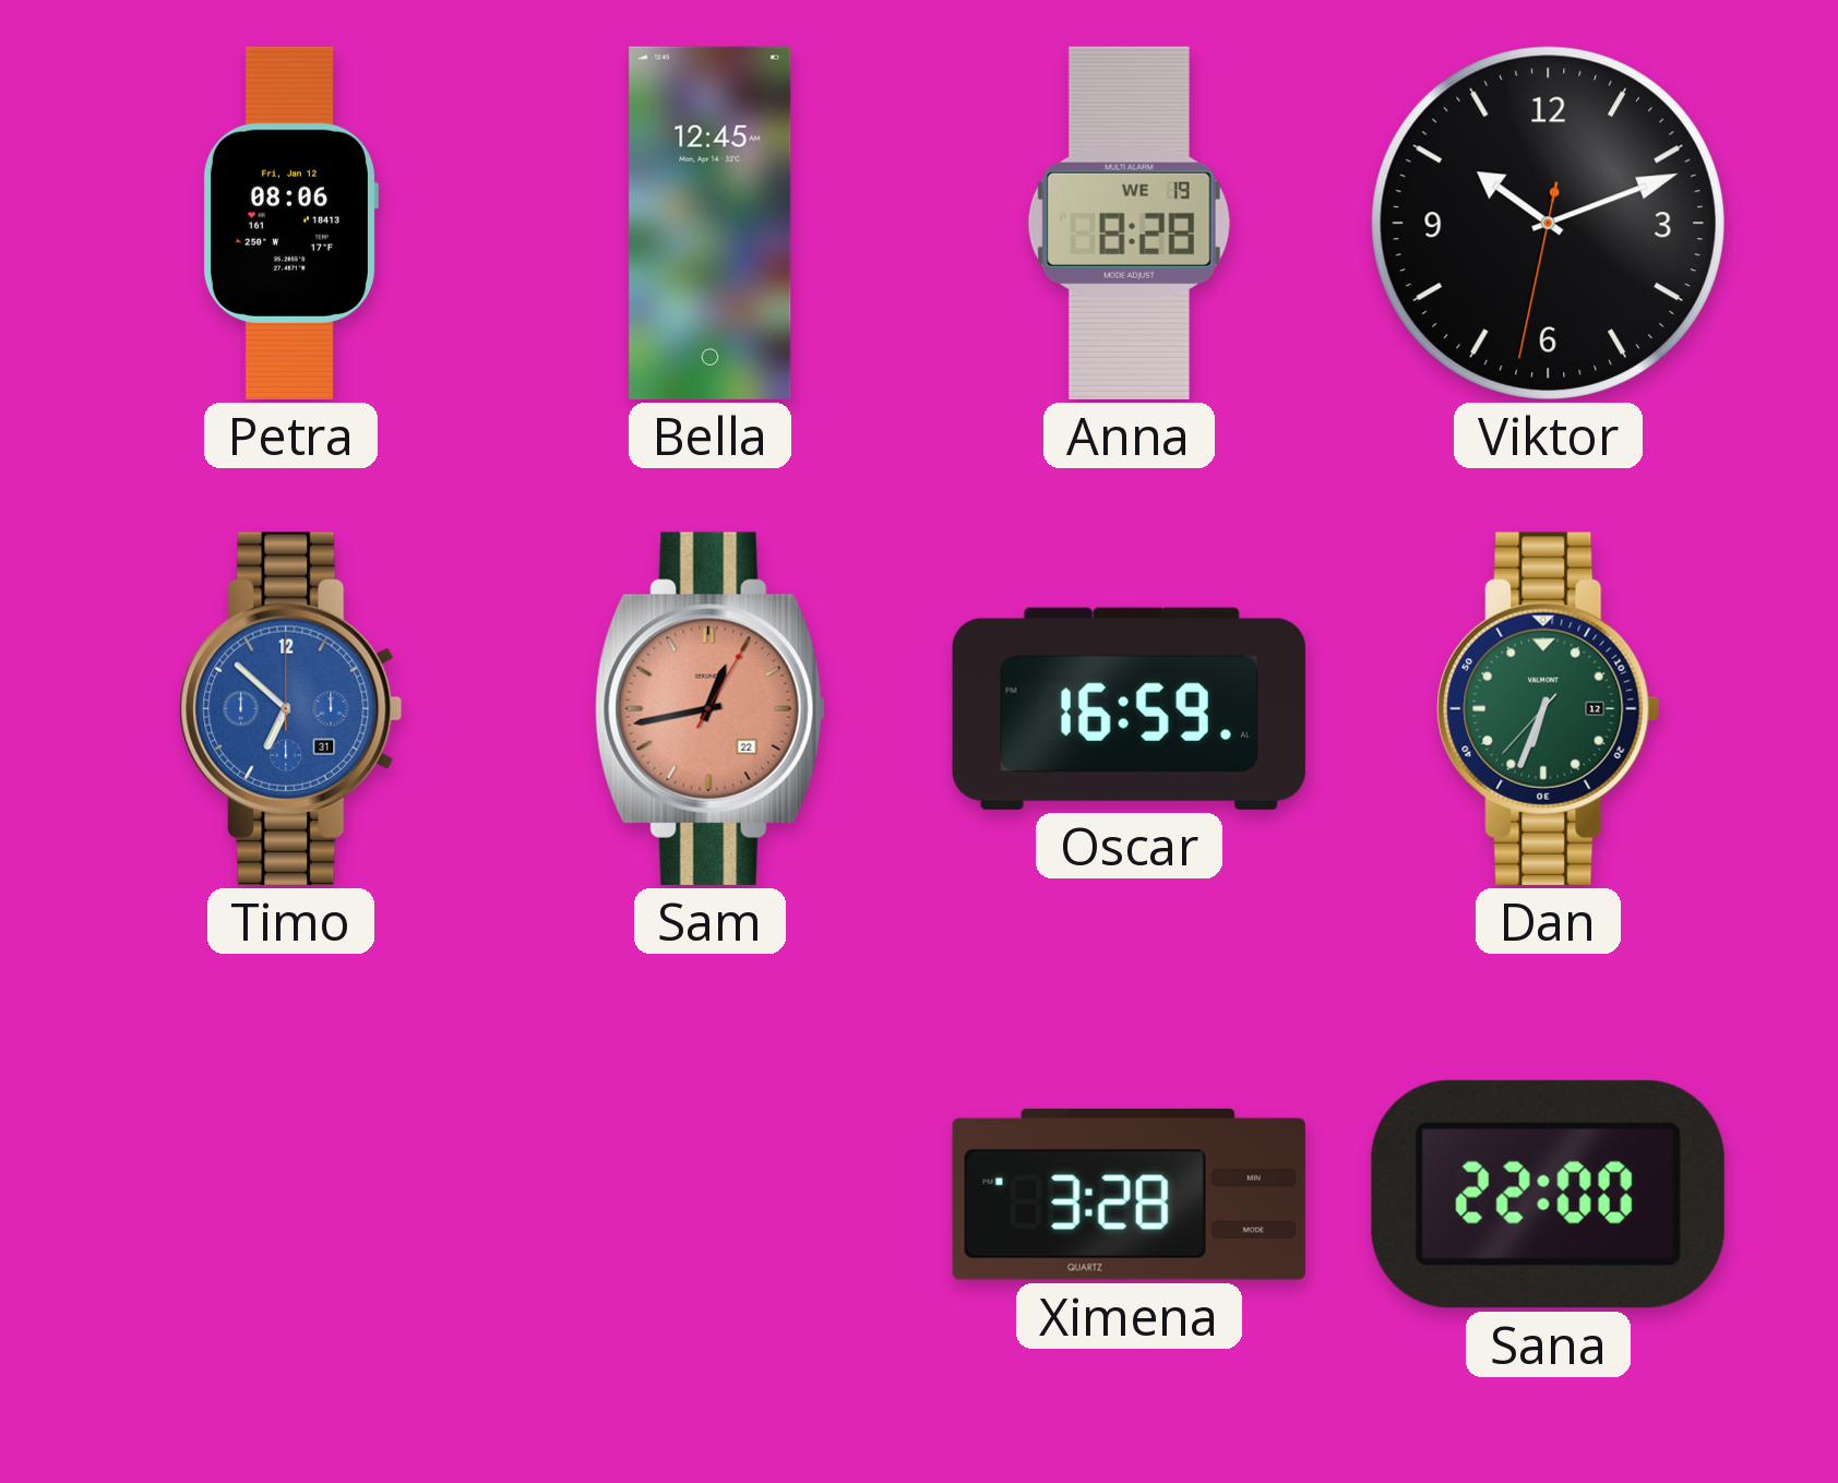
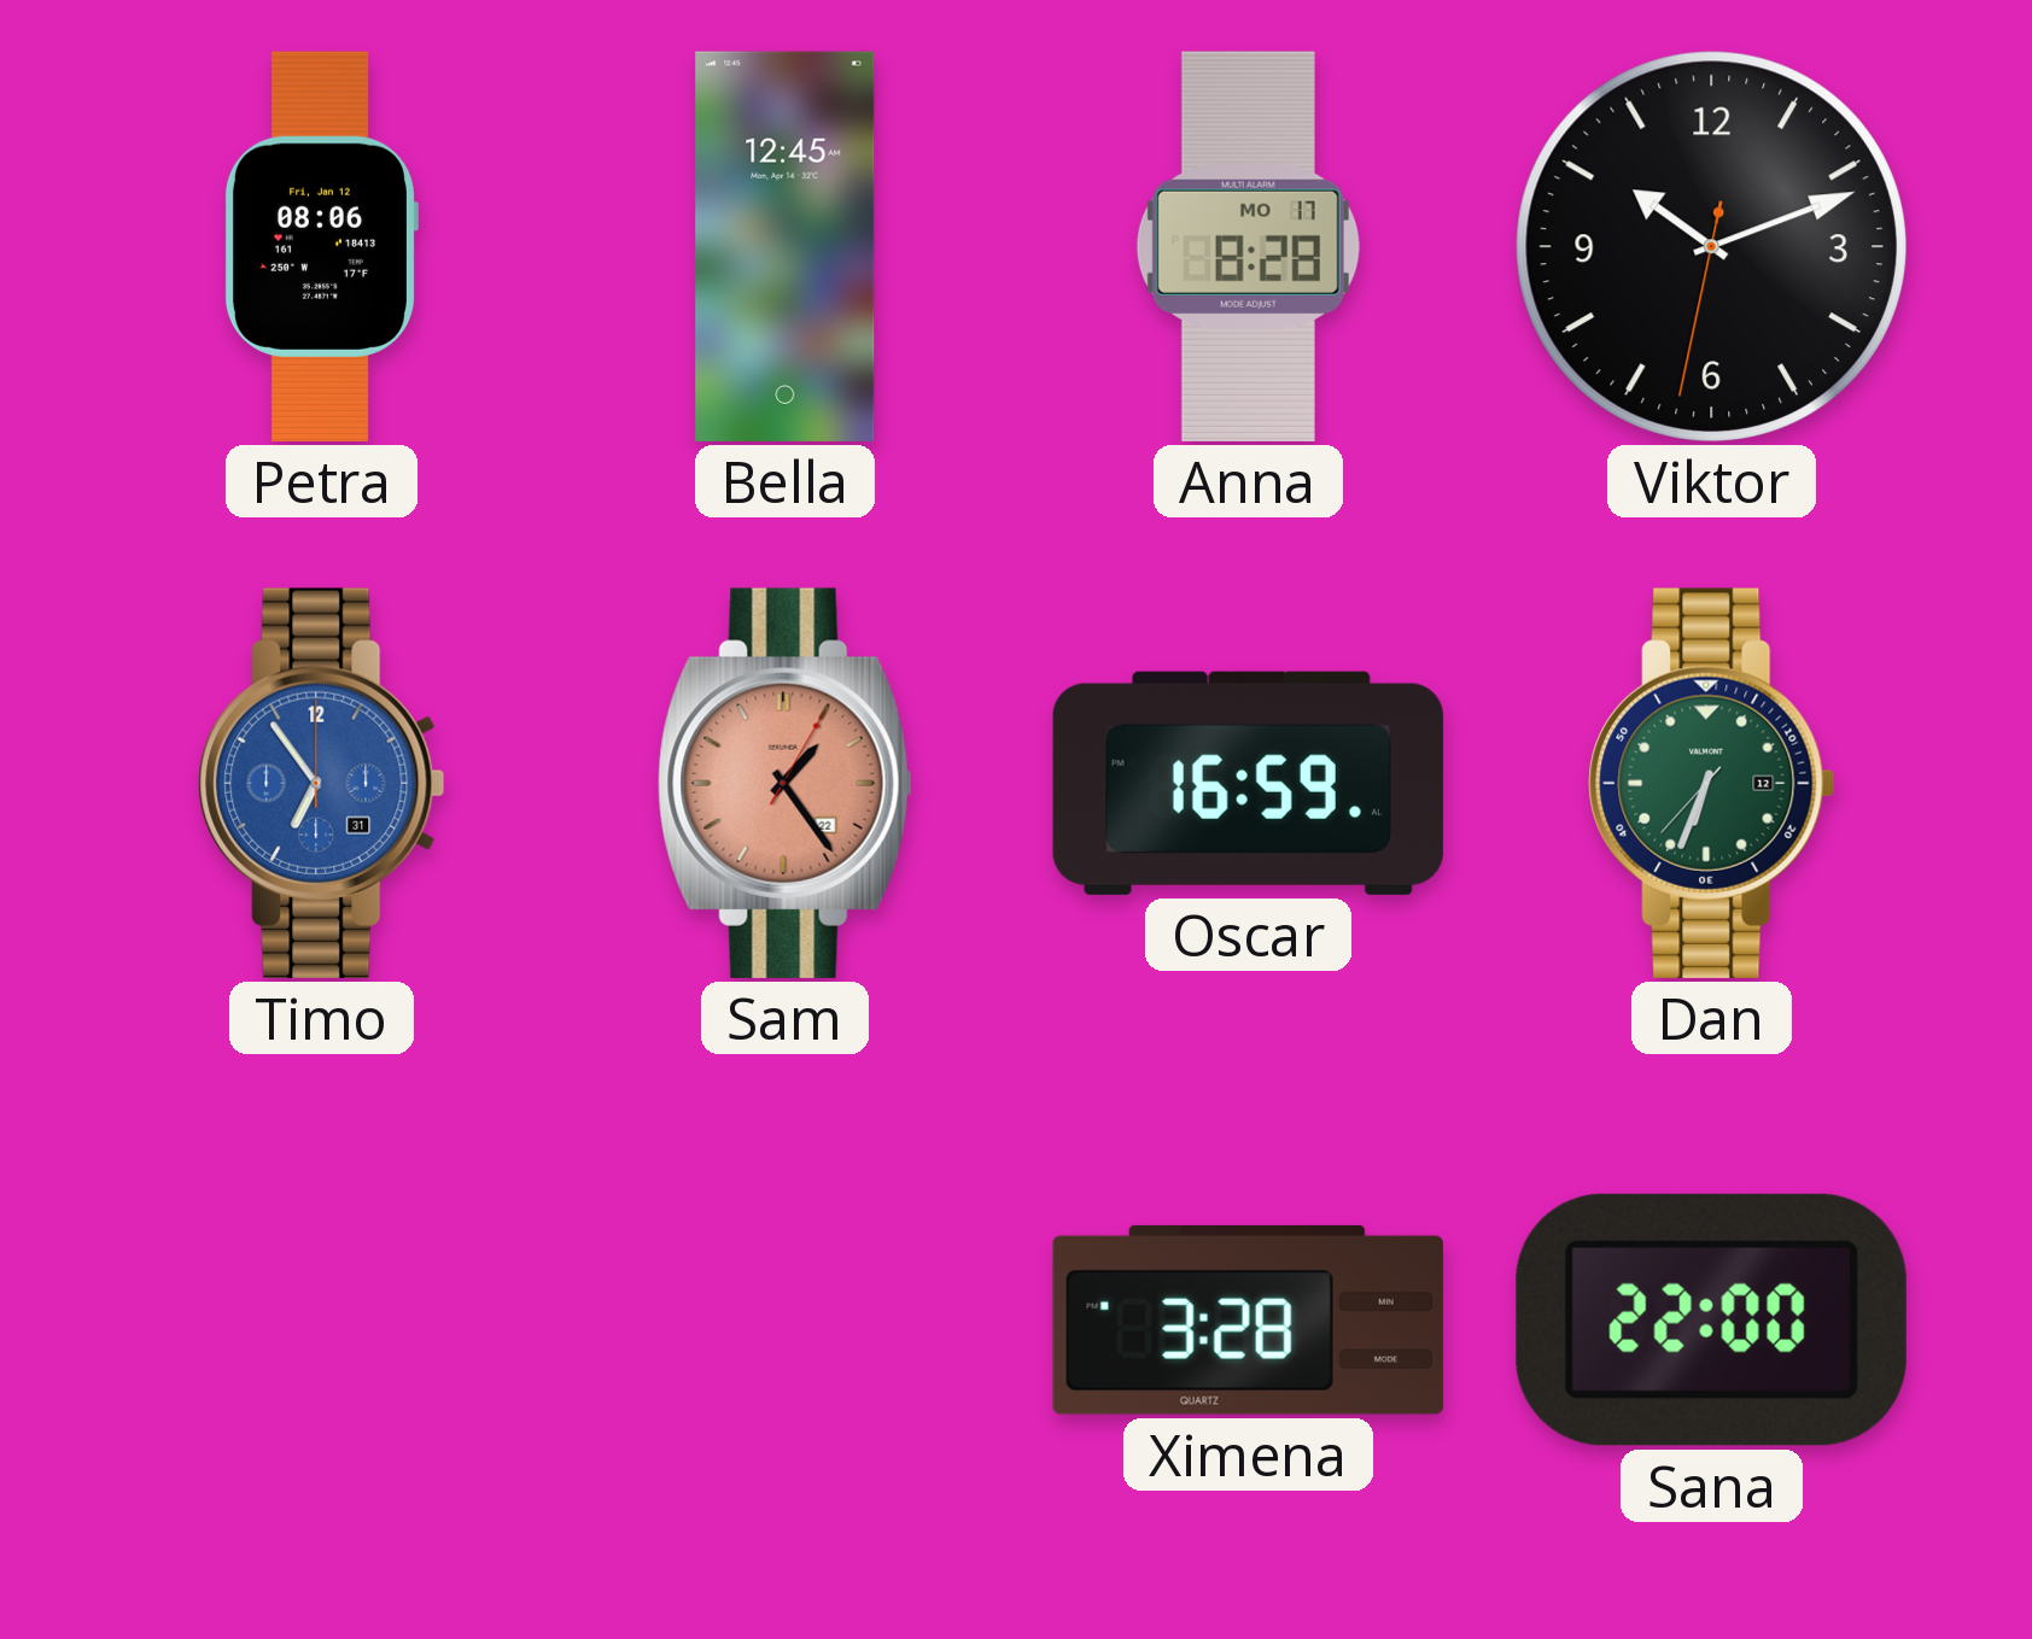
Anna date: WE 19 -> MO 17 (1248, 246)
Timo: 6:52 -> 6:54 (322, 783)
Sam: 12:43 -> 1:24 (786, 783)
